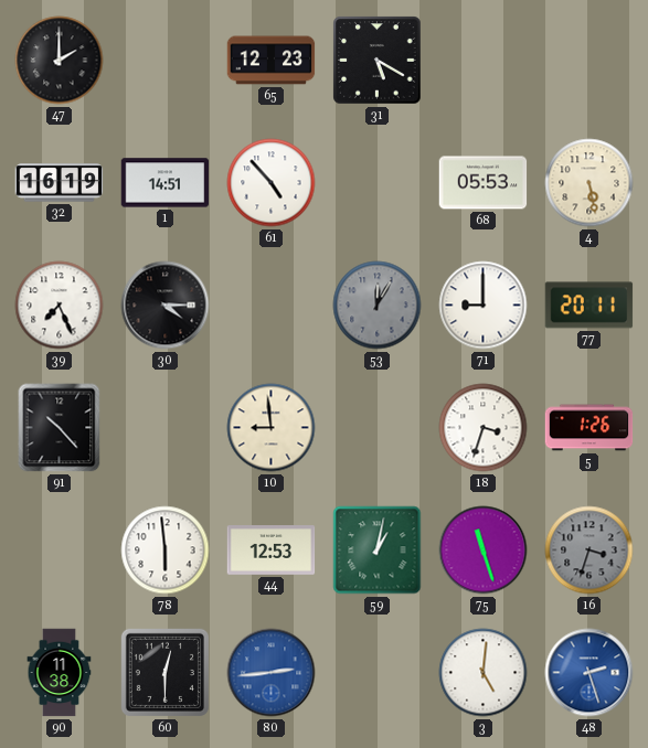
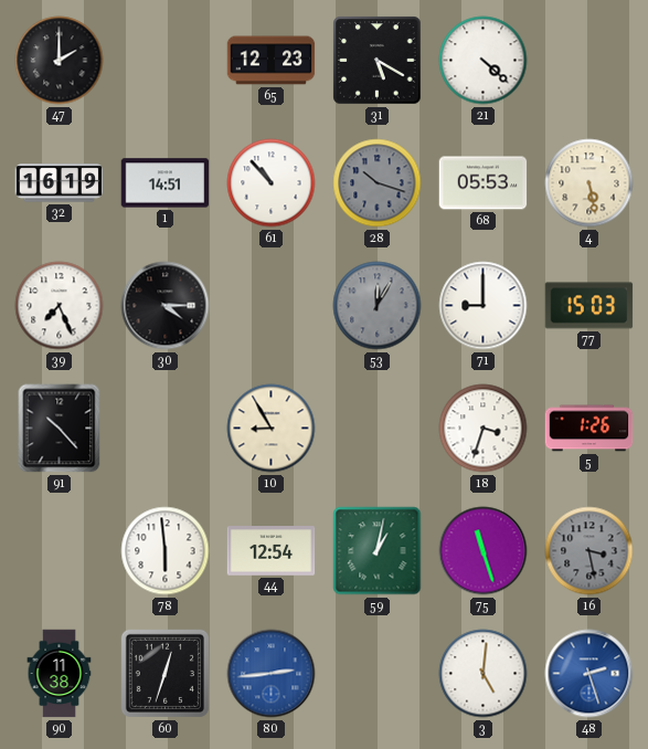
21: none -> 4:22 (484, 61)
61: 4:53 -> 10:53 (272, 183)
28: none -> 10:18 (378, 183)
77: 20:11 -> 15:03 (589, 306)
10: 8:59 -> 8:55 (272, 429)
44: 12:53 -> 12:54 (272, 551)
16: 3:33 -> 3:28 (589, 551)
60: 12:30 -> 12:33 (164, 673)
